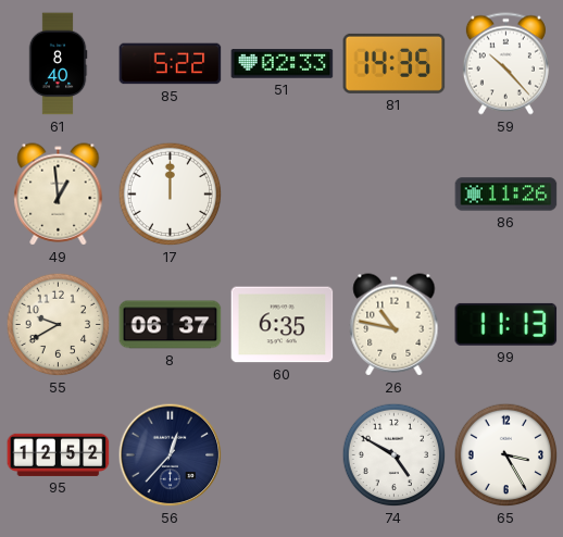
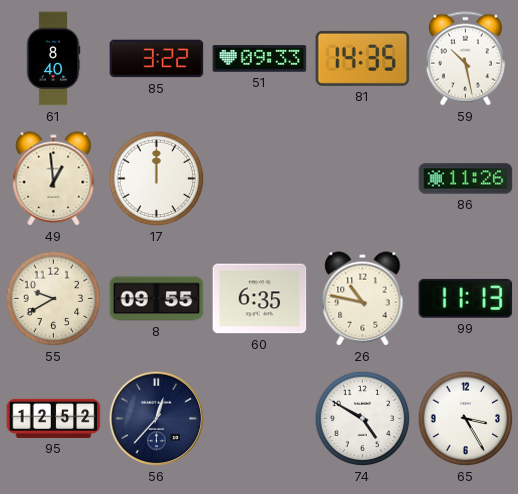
85: 5:22 -> 3:22 (157, 59)
51: 02:33 -> 09:33 (260, 59)
59: 10:23 -> 10:28 (465, 59)
8: 06:37 -> 09:55 (157, 299)
